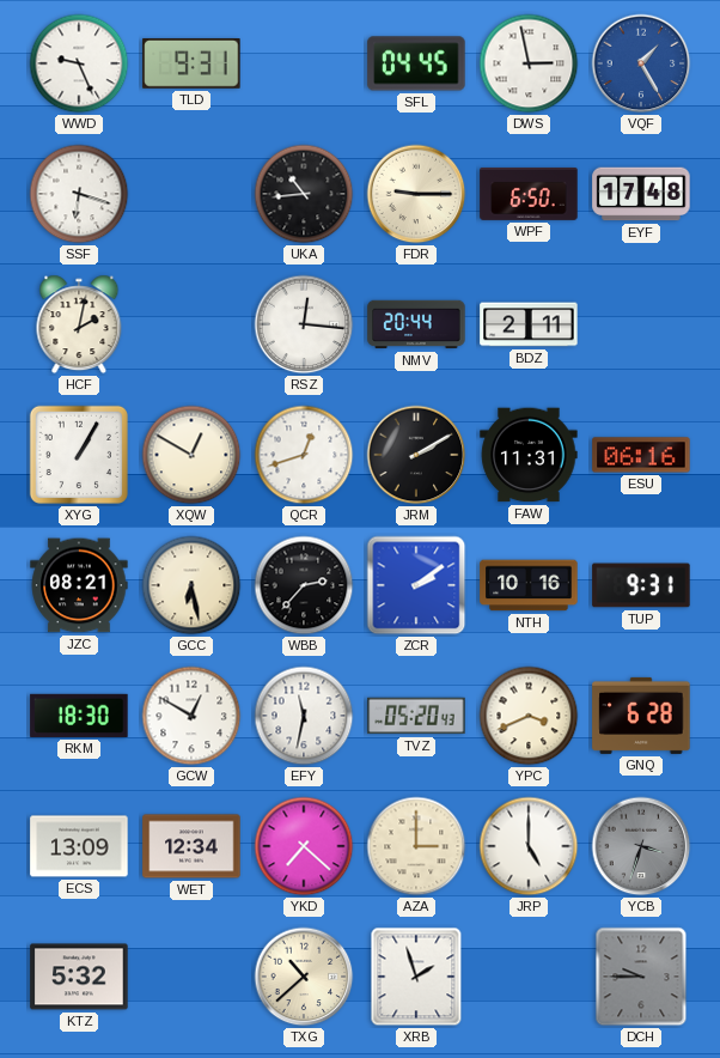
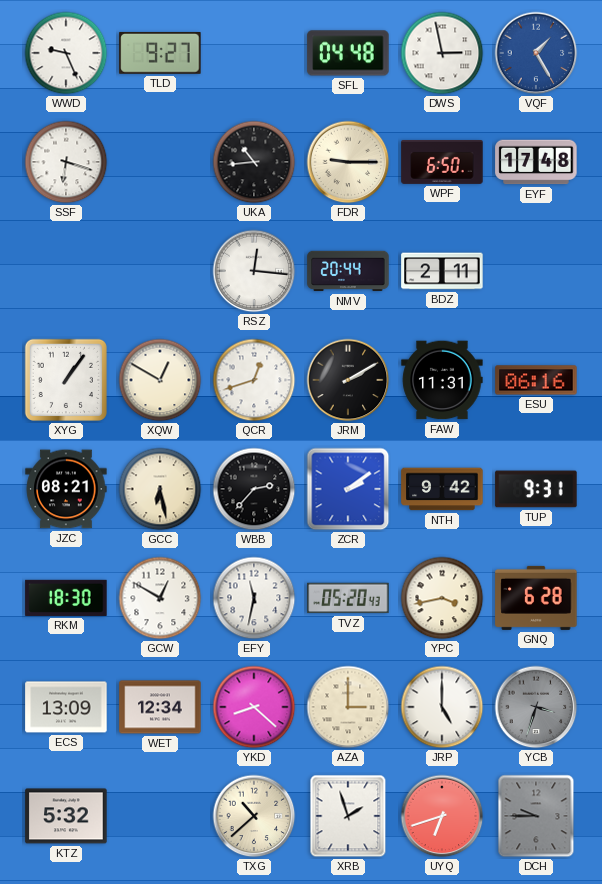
TLD: 9:31 -> 9:27 (160, 53)
SFL: 04:45 -> 04:48 (348, 53)
HCF: 2:02 -> none (79, 324)
XYG: 1:05 -> 1:06 (66, 380)
NTH: 10:16 -> 9:42 (442, 489)
YPC: 3:41 -> 3:43 (442, 598)
YKD: 7:22 -> 8:22 (254, 707)
UYQ: none -> 6:42 (442, 816)
